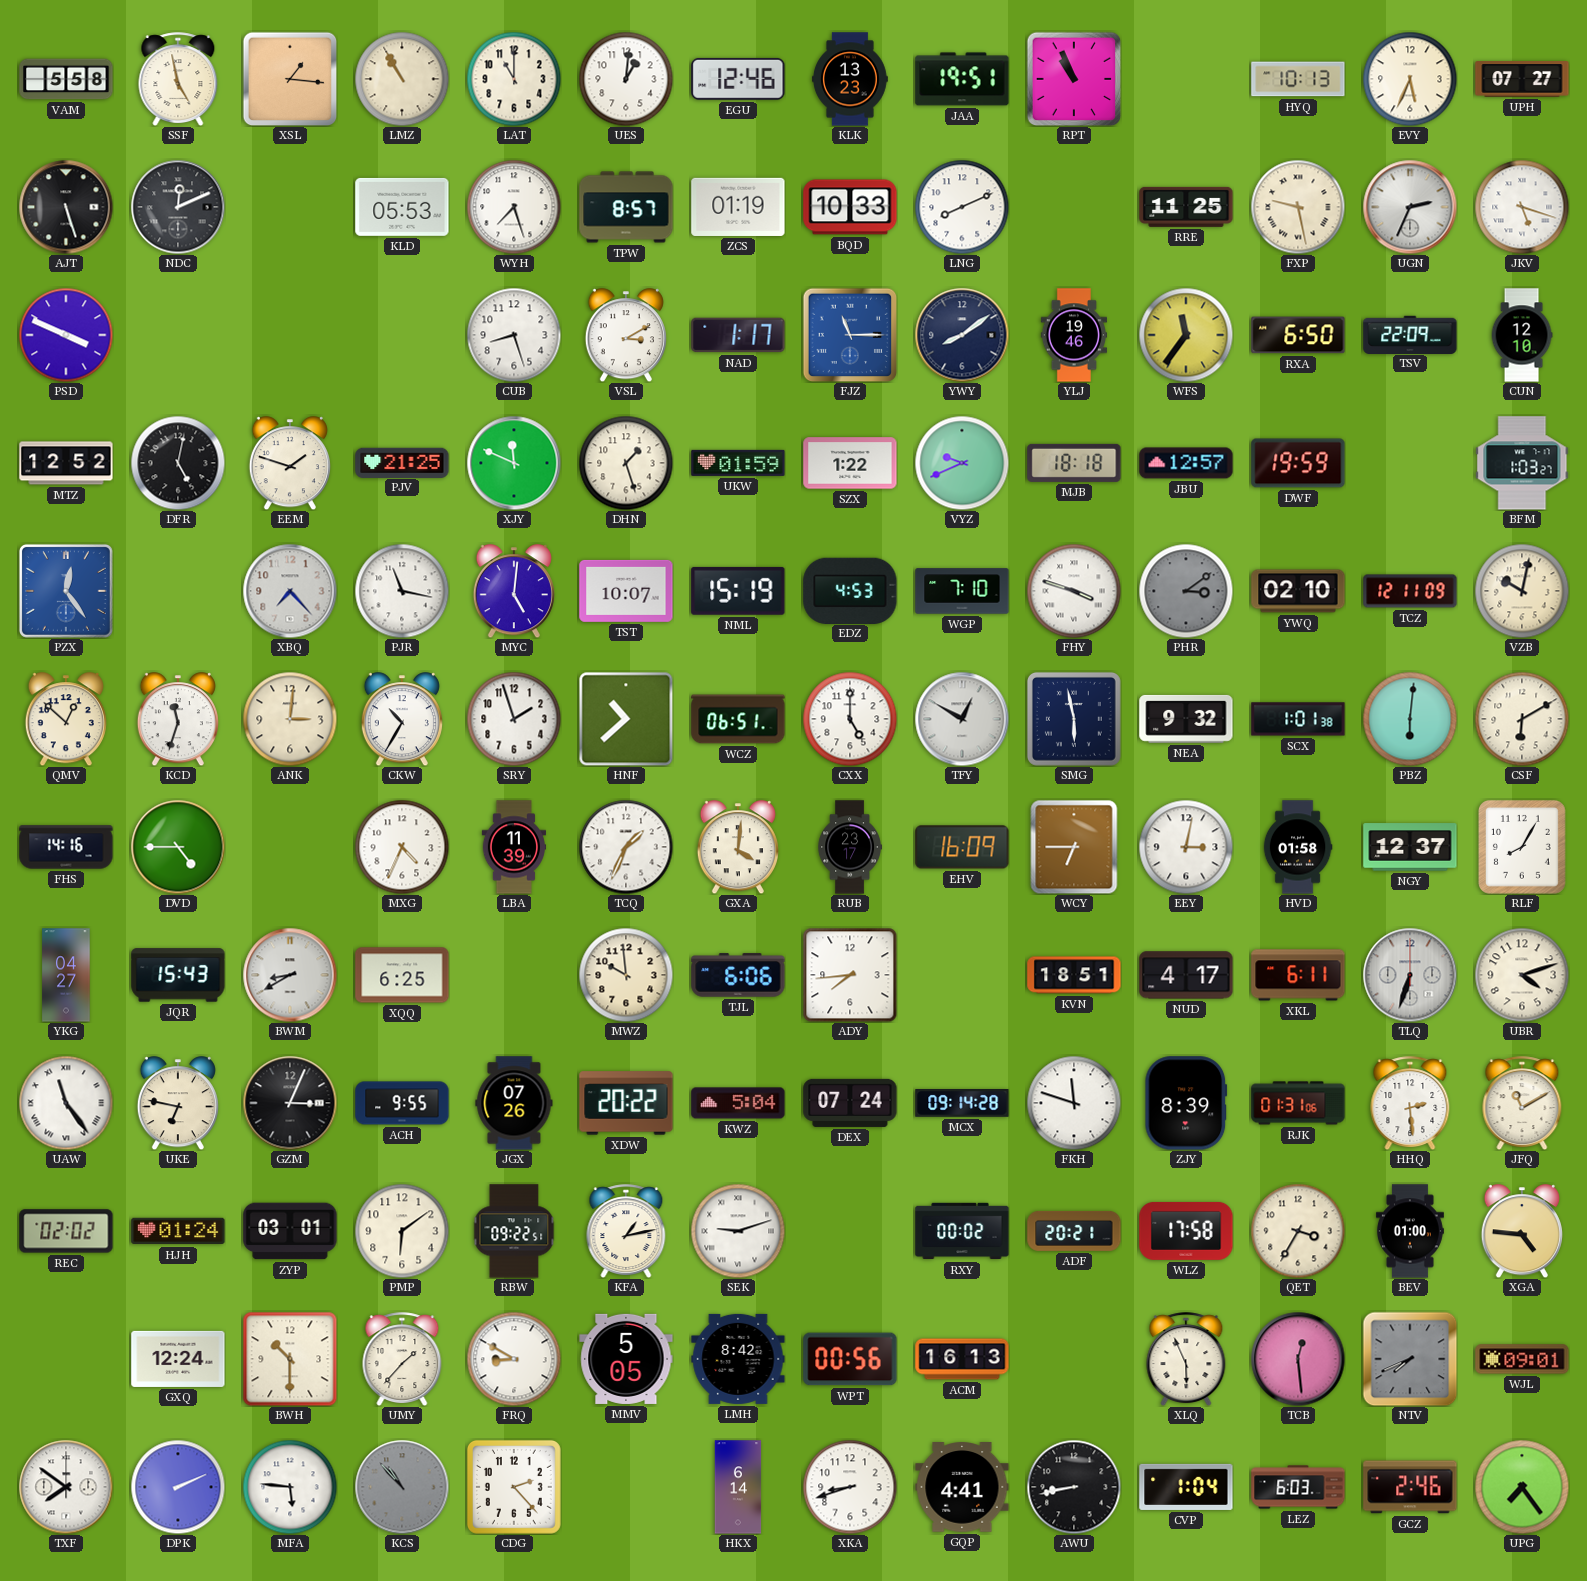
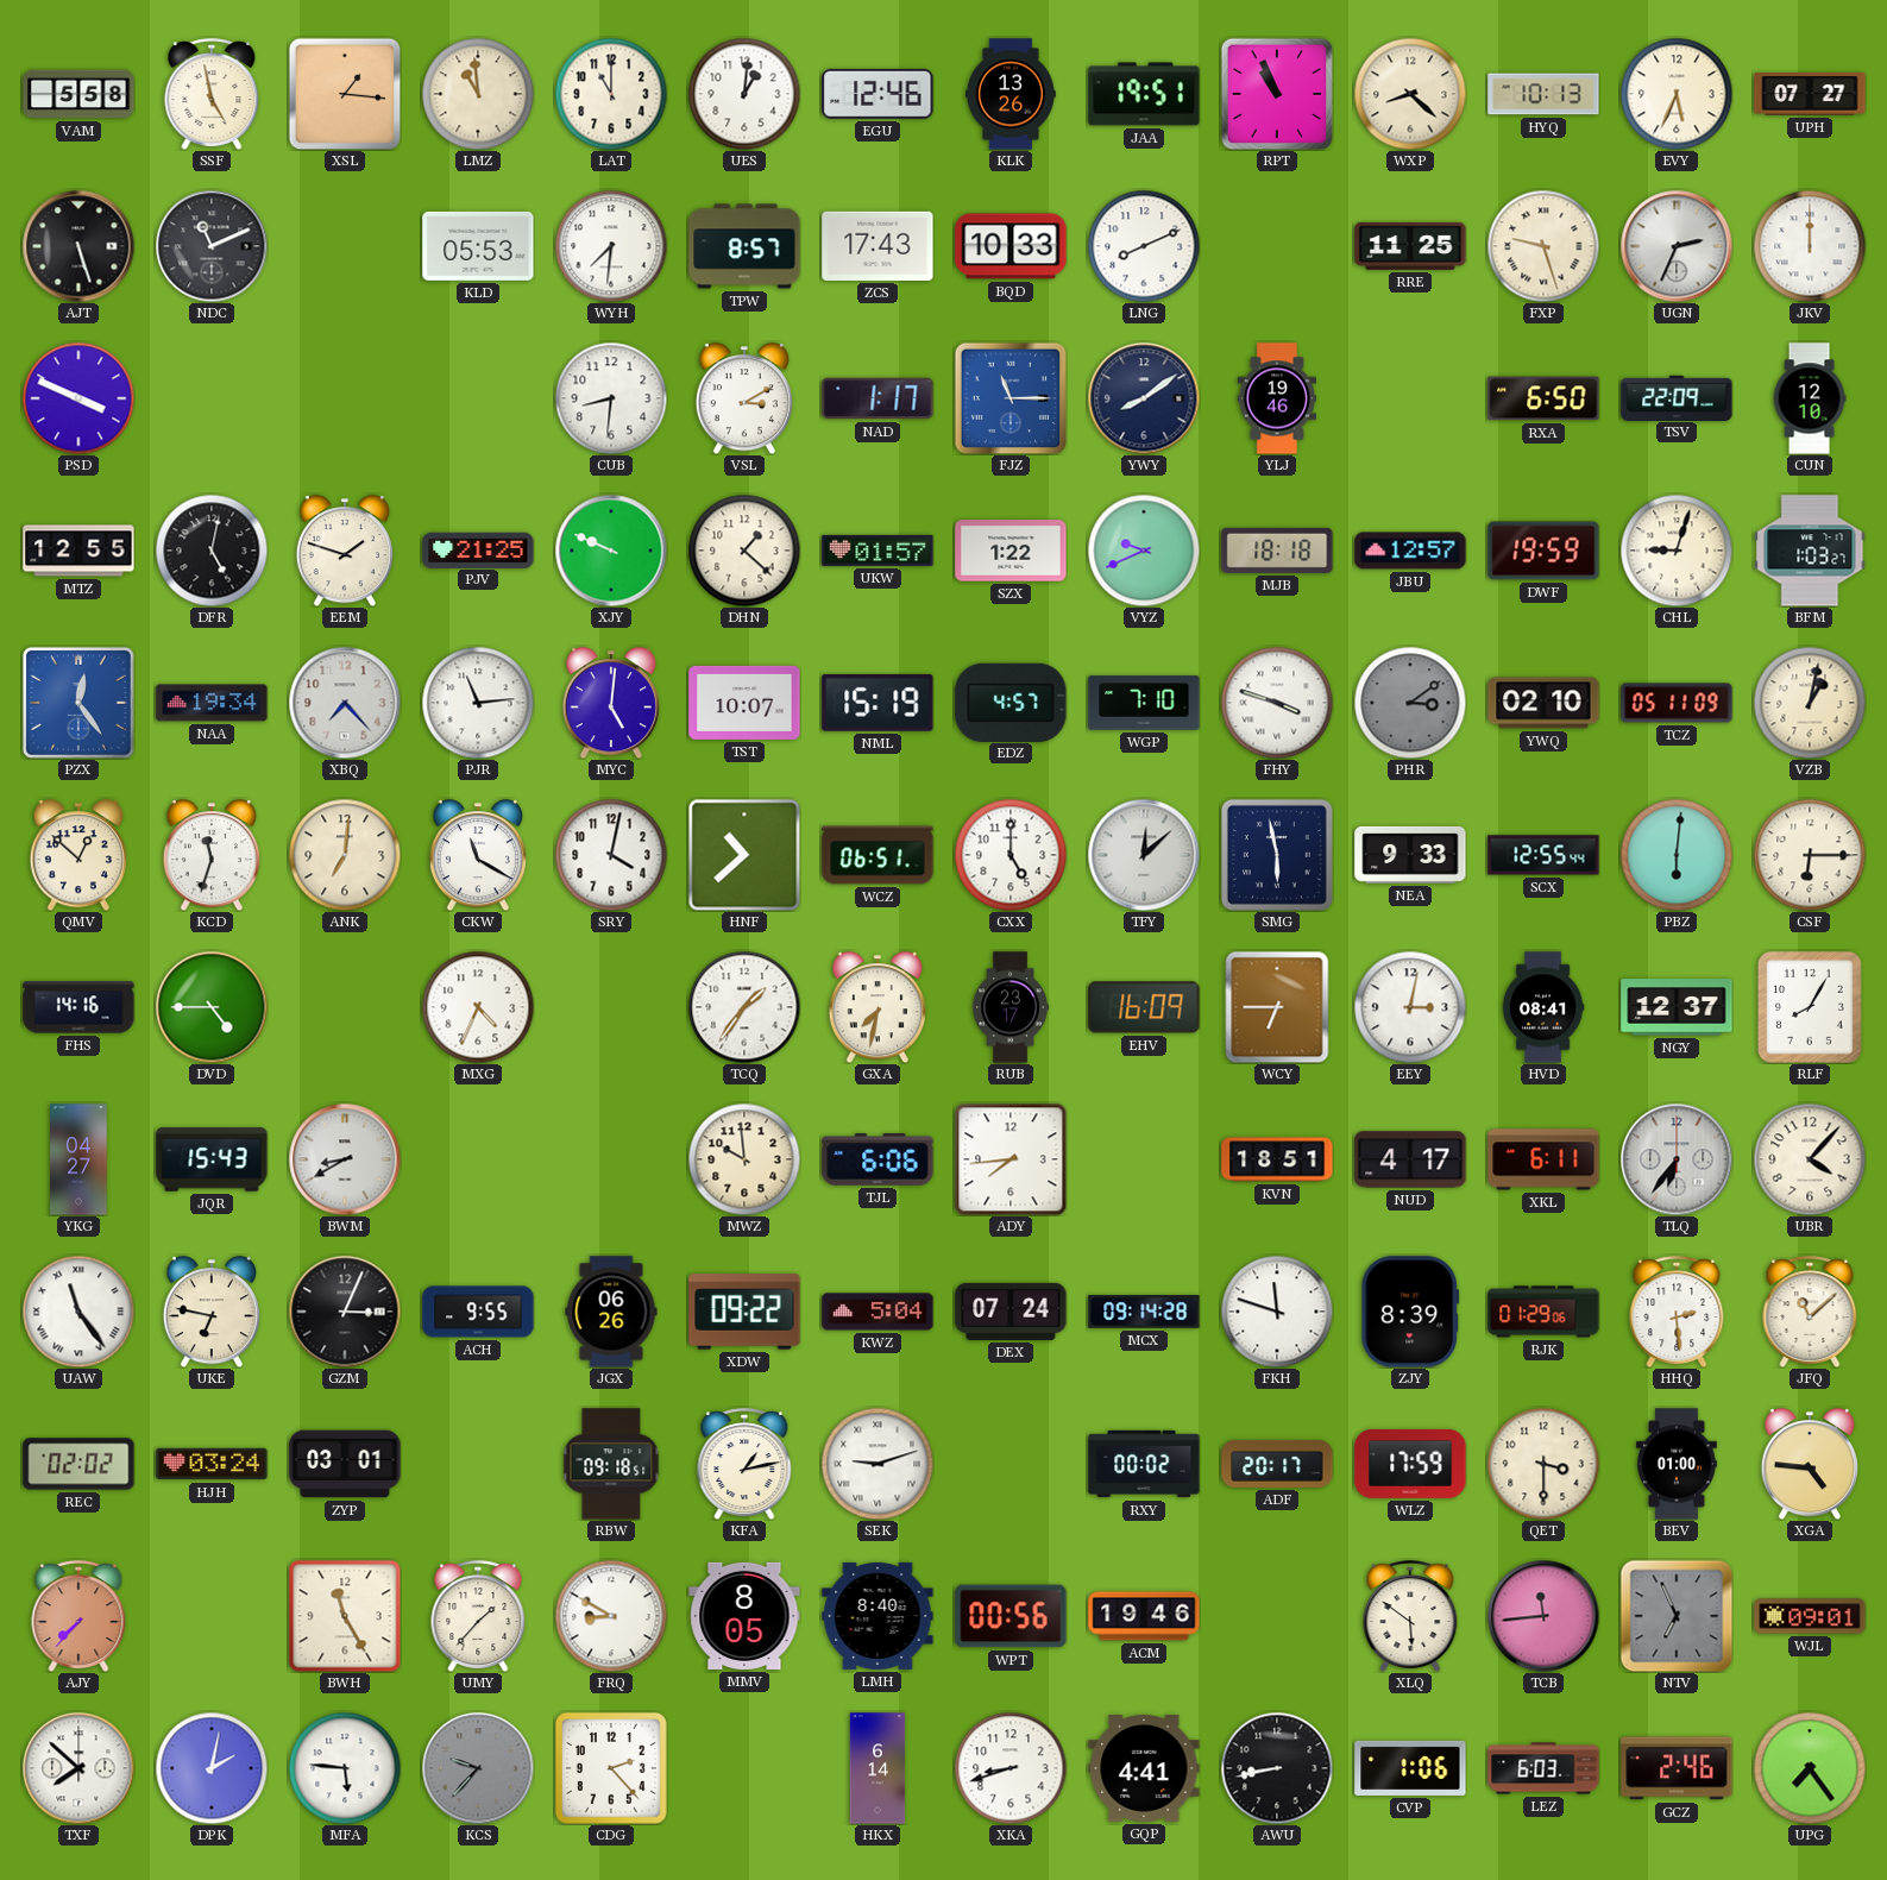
LMZ: 10:55 -> 10:59 (478, 94)
KLK: 13:23 -> 13:26 (1011, 94)
WXP: none -> 8:22 (1410, 94)
NDC: 12:11 -> 11:11 (212, 246)
WYH: 7:27 -> 7:31 (611, 246)
ZCS: 01:19 -> 17:43 (878, 246)
FXP: 9:28 -> 9:27 (1543, 246)
JKV: 5:18 -> 12:00 (1810, 246)
CUB: 8:27 -> 8:31 (611, 398)
WFS: 11:36 -> none (1186, 335)
MTZ: 12:52 -> 12:55 (78, 551)
XJY: 11:49 -> 9:49 (611, 551)
DHN: 1:27 -> 1:22 (744, 551)
UKW: 01:59 -> 01:57 (878, 551)
CHL: none -> 9:03 (1677, 551)
NAA: none -> 19:34 (212, 703)
PJR: 11:17 -> 11:14 (478, 703)
EDZ: 4:53 -> 4:57 (1011, 702)
TCZ: 12:11 -> 05:11 (1677, 703)
VZB: 10:02 -> 1:02 (1810, 703)
ANK: 3:01 -> 7:01 (345, 855)
CKW: 10:35 -> 11:20 (478, 855)
SRY: 1:57 -> 4:02 (611, 855)
TFY: 12:50 -> 12:08 (1144, 855)
NEA: 9:32 -> 9:33 (1410, 855)
SCX: 1:01 -> 12:55 (1543, 855)
CSF: 6:10 -> 6:15 (1810, 855)
LBA: 11:39 -> none (513, 847)
TCQ: 1:34 -> 1:36 (744, 1007)
GXA: 4:01 -> 7:32 (878, 1007)
HVD: 01:58 -> 08:41 (1543, 1007)
XQQ: 6:25 -> none (402, 975)
TLQ: 6:33 -> 6:36 (1677, 1159)
UBR: 4:12 -> 4:07 (1810, 1159)
JGX: 07:26 -> 06:26 (611, 1312)
XDW: 20:22 -> 09:22 (744, 1312)
RJK: 01:31 -> 01:29 (1543, 1312)
JFQ: 11:10 -> 11:08 (1810, 1312)
HJH: 01:24 -> 03:24 (212, 1464)
PMP: 6:09 -> none (402, 1231)
RBW: 09:22 -> 09:18 (611, 1464)
ADF: 20:21 -> 20:17 (1277, 1464)
WLZ: 17:58 -> 17:59 (1410, 1464)
QET: 3:35 -> 3:30 (1543, 1464)
AJY: none -> 7:37 (78, 1616)
GXQ: 12:24 -> none (178, 1359)
BWH: 10:30 -> 11:25 (345, 1616)
MMV: 5:05 -> 8:05 (744, 1616)
LMH: 8:42 -> 8:40 (878, 1616)
ACM: 16:13 -> 19:46 (1144, 1616)
XLQ: 5:56 -> 5:51 (1410, 1616)
TCB: 12:29 -> 11:44 (1543, 1616)
NTV: 7:41 -> 6:56 (1677, 1616)
TXF: 7:51 -> 7:52 (78, 1768)
DPK: 2:11 -> 2:02 (212, 1768)
KCS: 10:53 -> 9:37 (478, 1768)
CVP: 1:04 -> 1:06 (1410, 1768)
